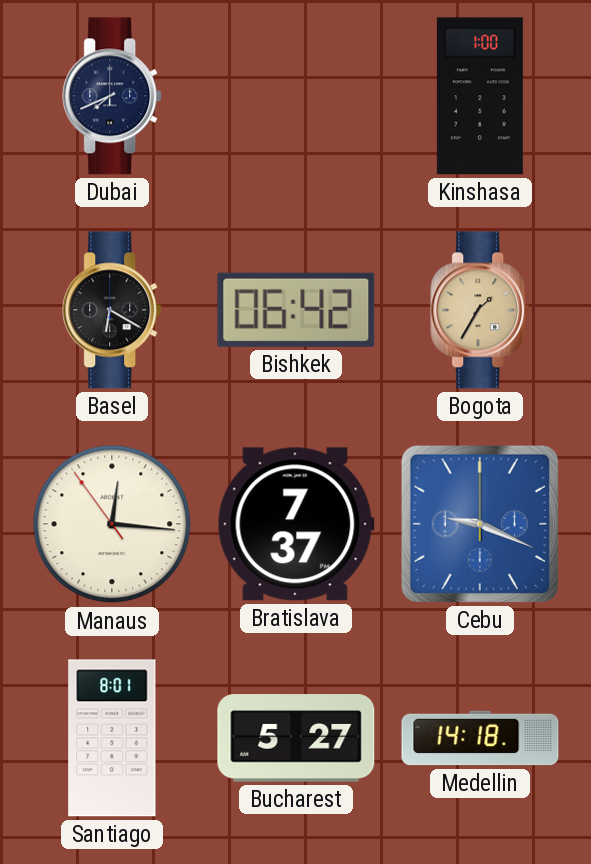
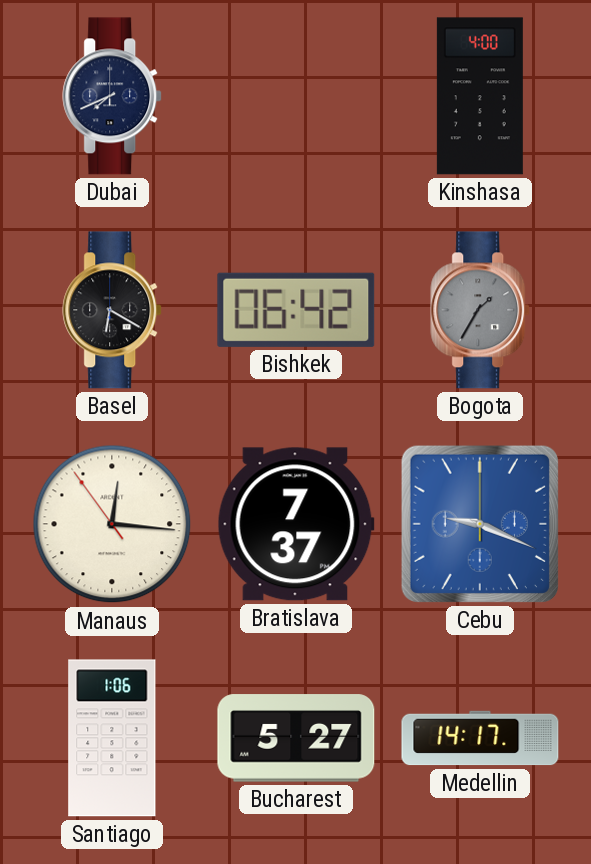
Kinshasa: 1:00 -> 4:00 (480, 96)
Bogota dial: champagne -> grey (481, 310)
Santiago: 8:01 -> 1:06 (112, 738)
Medellin: 14:18 -> 14:17 (480, 738)
